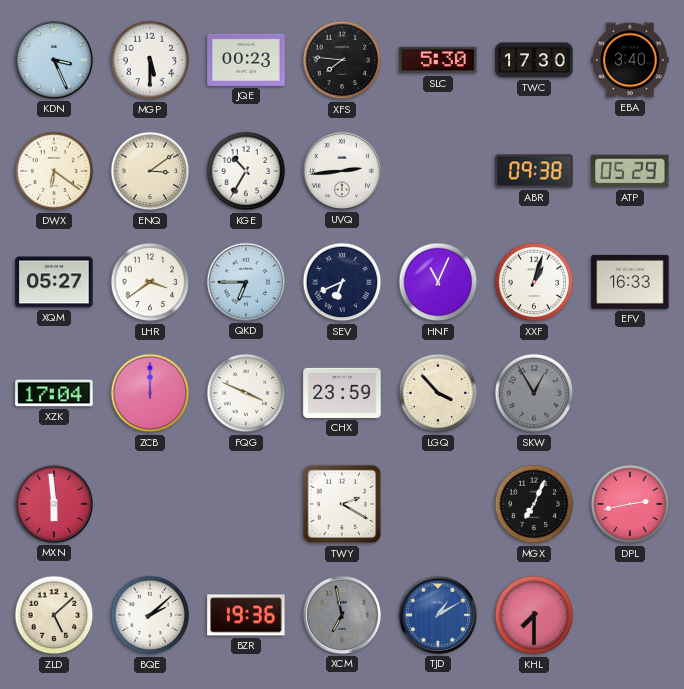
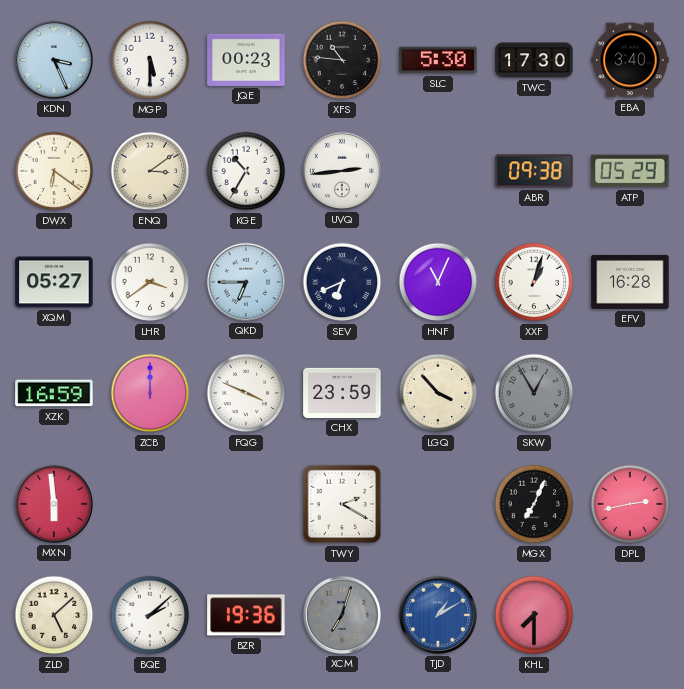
XFS: 7:46 -> 10:46 (342, 60)
EFV: 16:33 -> 16:28 (630, 282)
XZK: 17:04 -> 16:59 (54, 393)
XCM: 6:58 -> 7:03 (342, 615)
